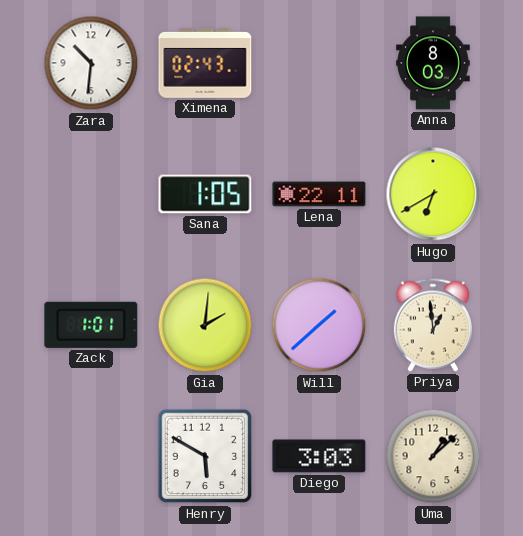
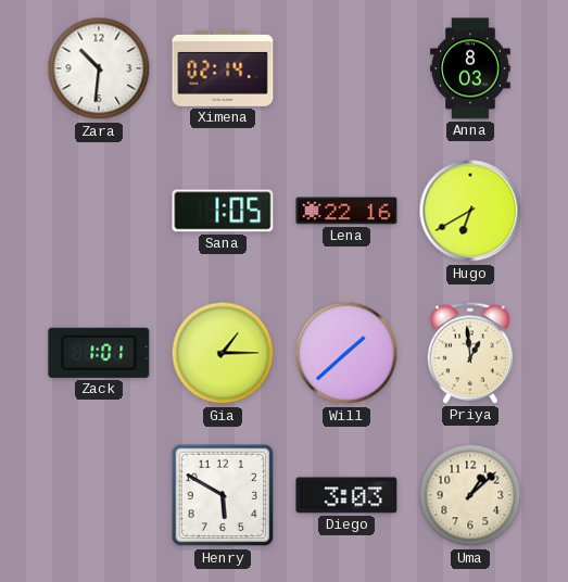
Ximena: 02:43 -> 02:14 (223, 69)
Lena: 22:11 -> 22:16 (346, 211)
Gia: 2:01 -> 1:15 (223, 353)
